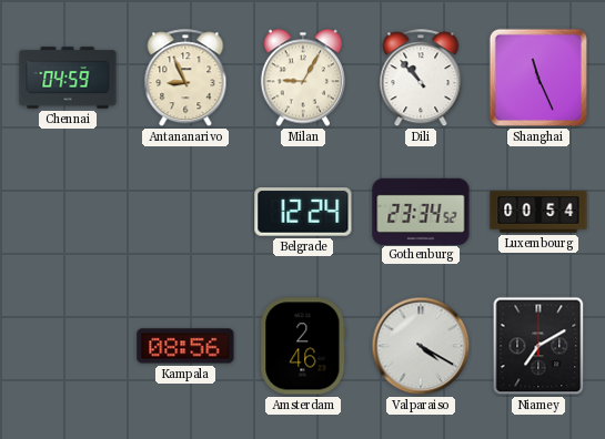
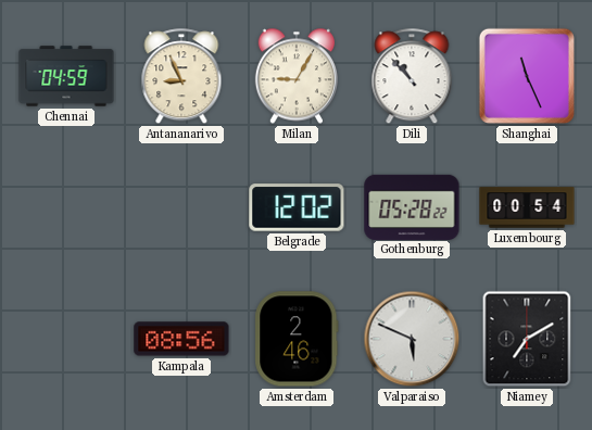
Belgrade: 12:24 -> 12:02 (297, 207)
Gothenburg: 23:34 -> 05:28 (412, 206)
Valparaiso: 4:20 -> 5:49 (412, 339)
